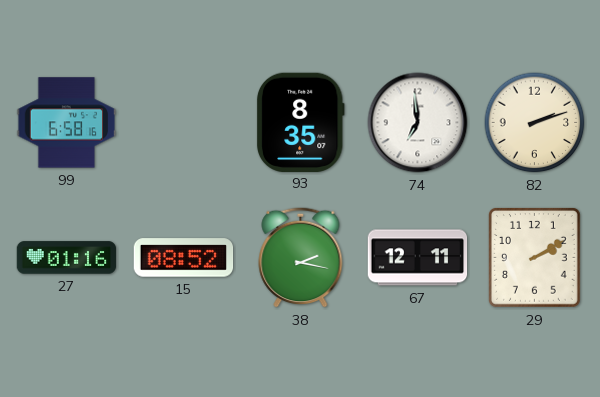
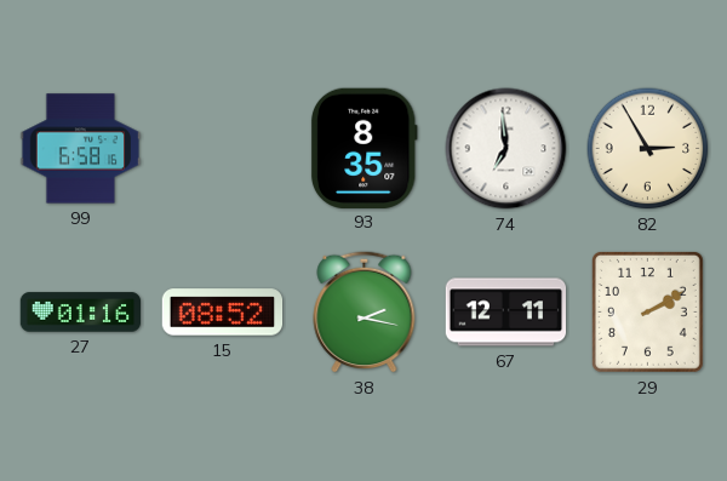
82: 2:12 -> 2:55 (648, 149)
